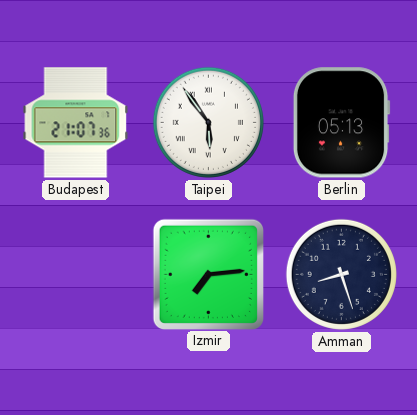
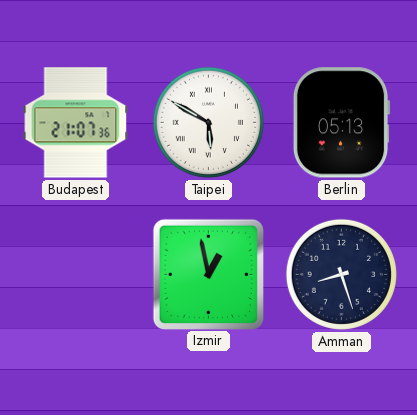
Taipei: 5:54 -> 5:50 (208, 122)
Izmir: 7:14 -> 12:58 (208, 274)
